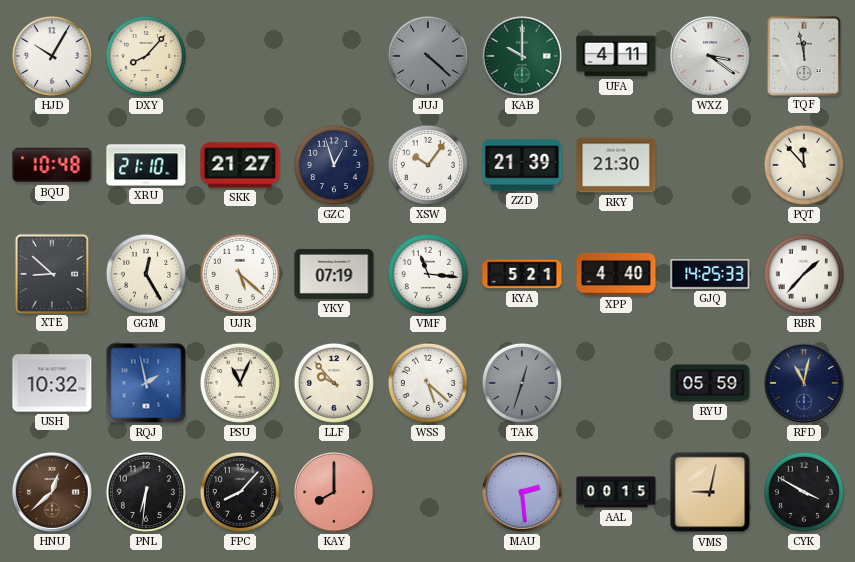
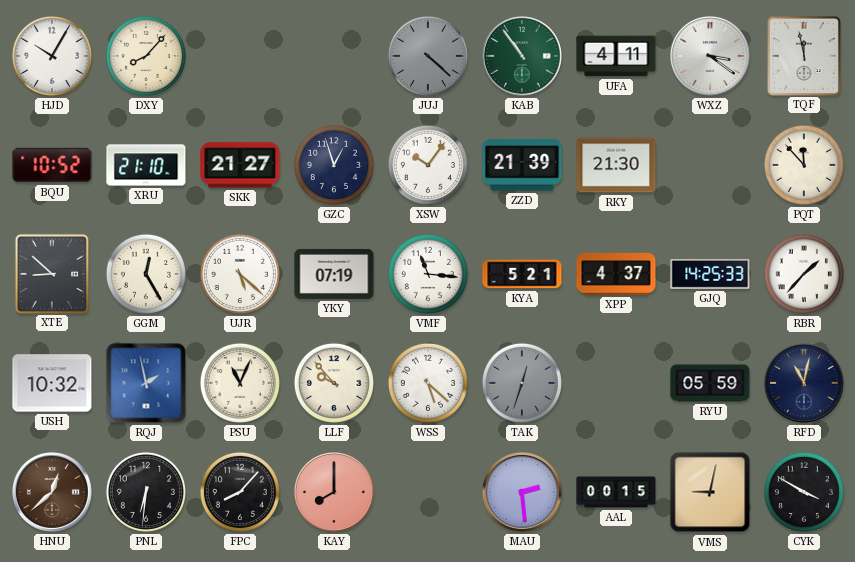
KAB: 10:00 -> 10:54 (523, 57)
BQU: 10:48 -> 10:52 (52, 165)
XPP: 4:40 -> 4:37 (616, 274)
